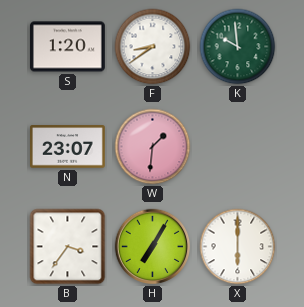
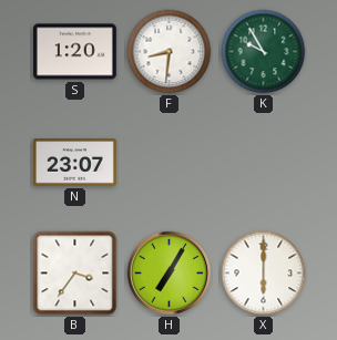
F: 8:39 -> 8:31 (170, 52)
K: 9:59 -> 9:55 (264, 52)
W: 1:31 -> none (153, 147)
